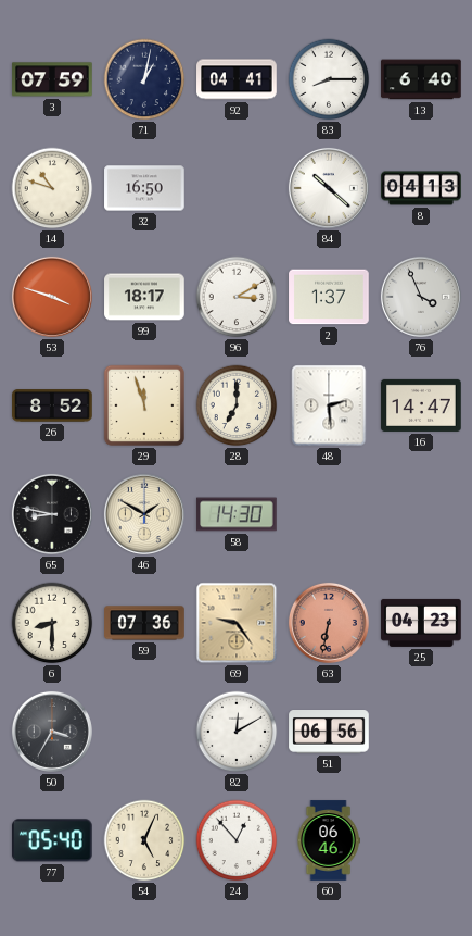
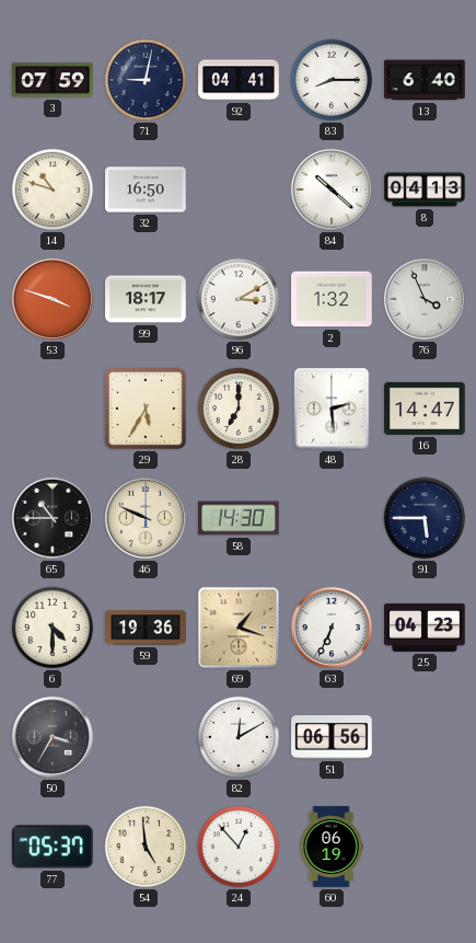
71: 1:02 -> 9:02 (146, 80)
2: 1:37 -> 1:32 (332, 299)
26: 8:52 -> none (52, 405)
29: 11:57 -> 5:35 (146, 409)
65: 8:47 -> 10:45 (53, 518)
46: 1:50 -> 9:49 (146, 518)
91: none -> 5:45 (425, 518)
6: 8:30 -> 4:30 (53, 628)
59: 07:36 -> 19:36 (146, 628)
69: 9:24 -> 1:18 (239, 628)
63: 6:32 -> 6:34 (332, 628)
63 dial: salmon -> white (332, 628)
77: 05:40 -> 05:37 (53, 847)
54: 5:04 -> 4:59 (146, 847)
60: 06:46 -> 06:19 (332, 847)
